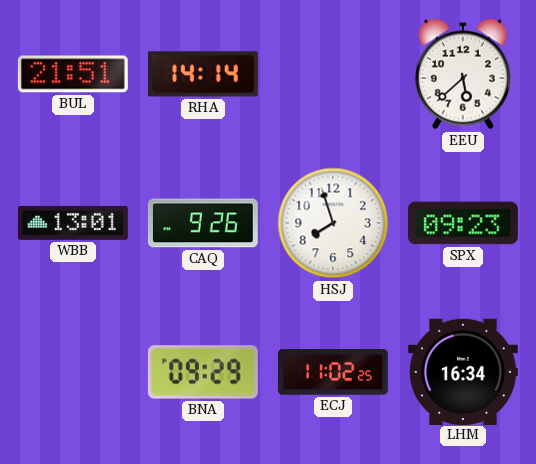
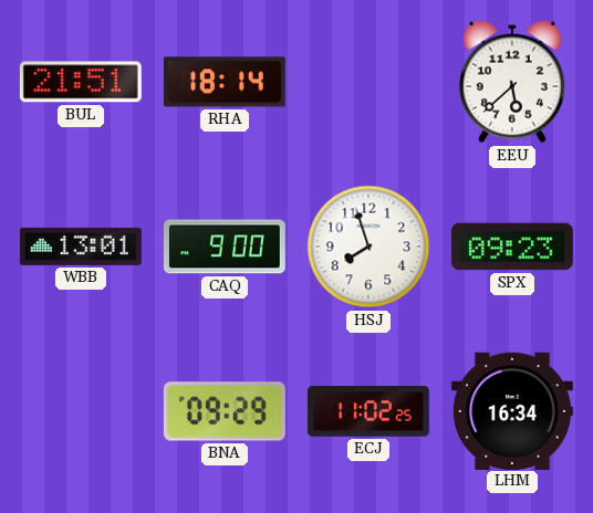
RHA: 14:14 -> 18:14 (225, 82)
CAQ: 9:26 -> 9:00 (225, 247)
